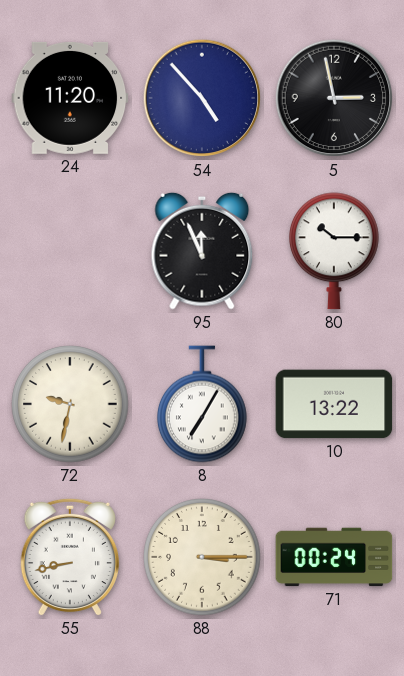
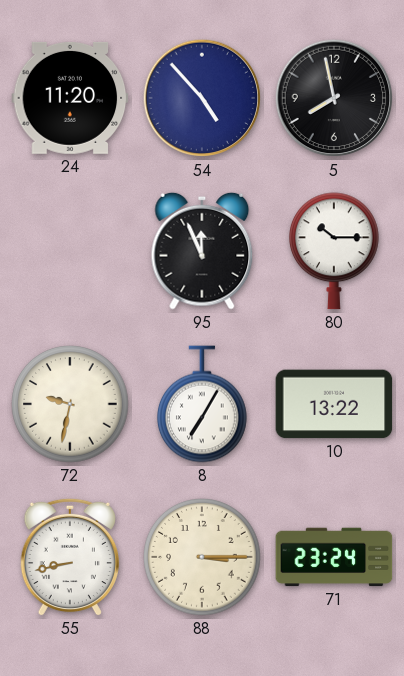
5: 2:58 -> 7:58 (334, 98)
71: 00:24 -> 23:24 (334, 557)
